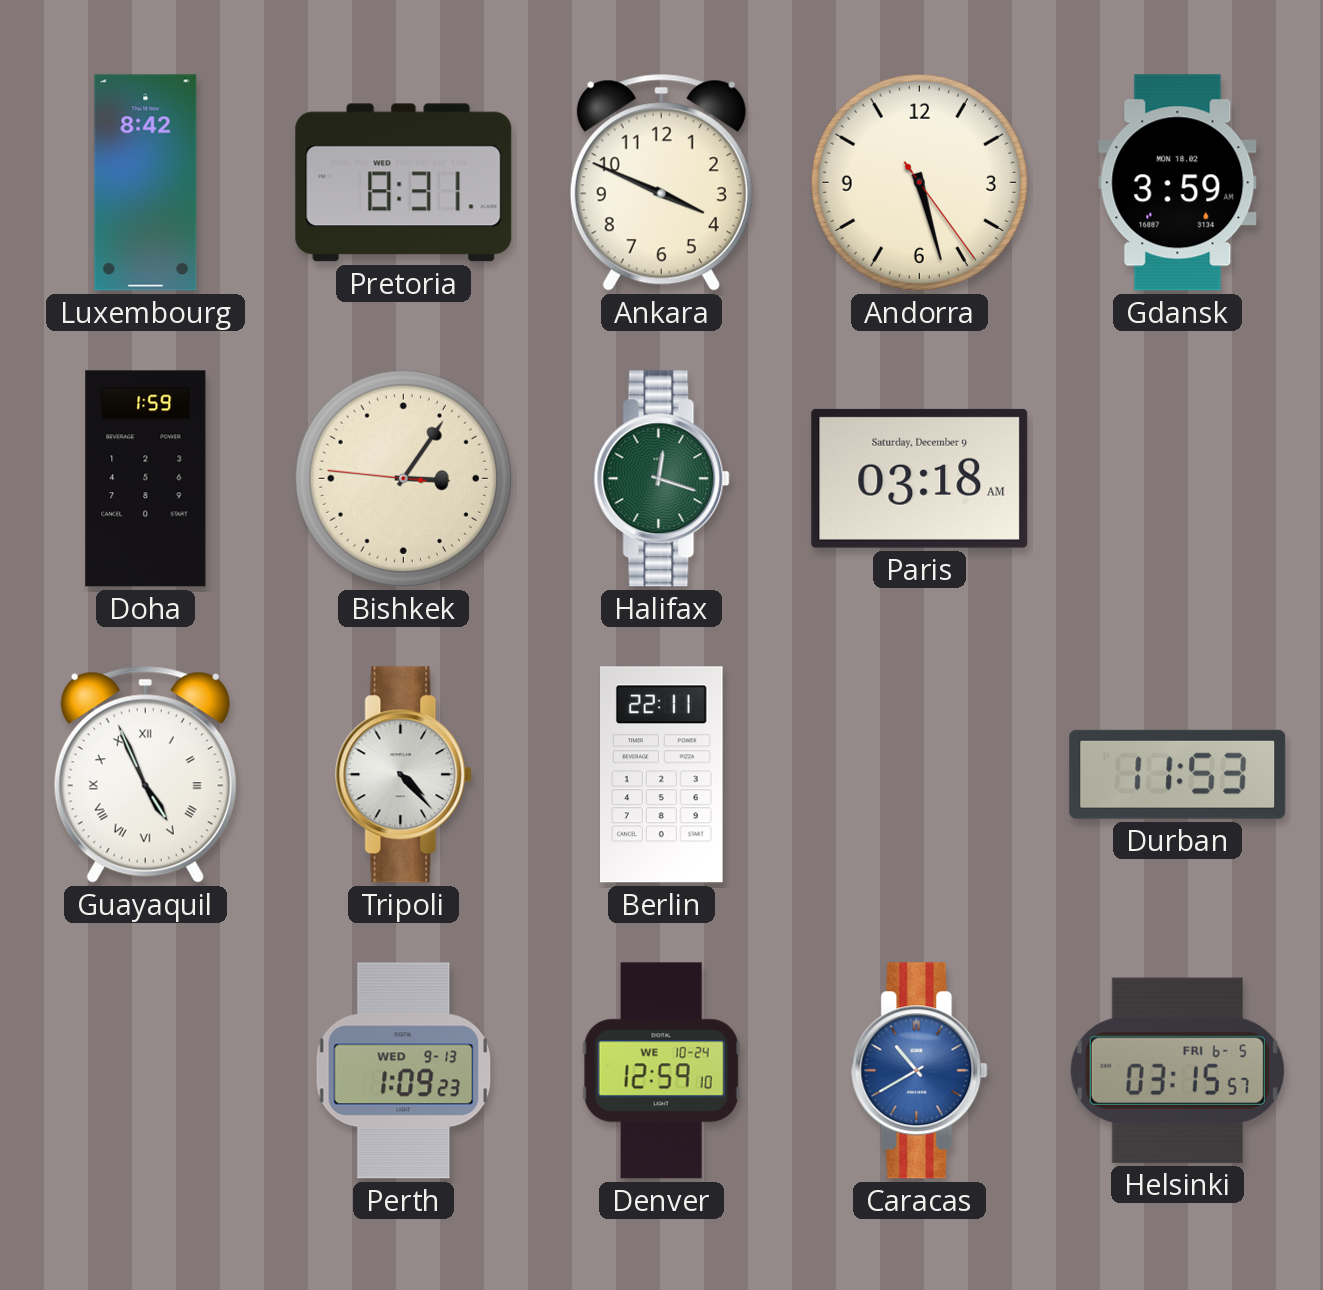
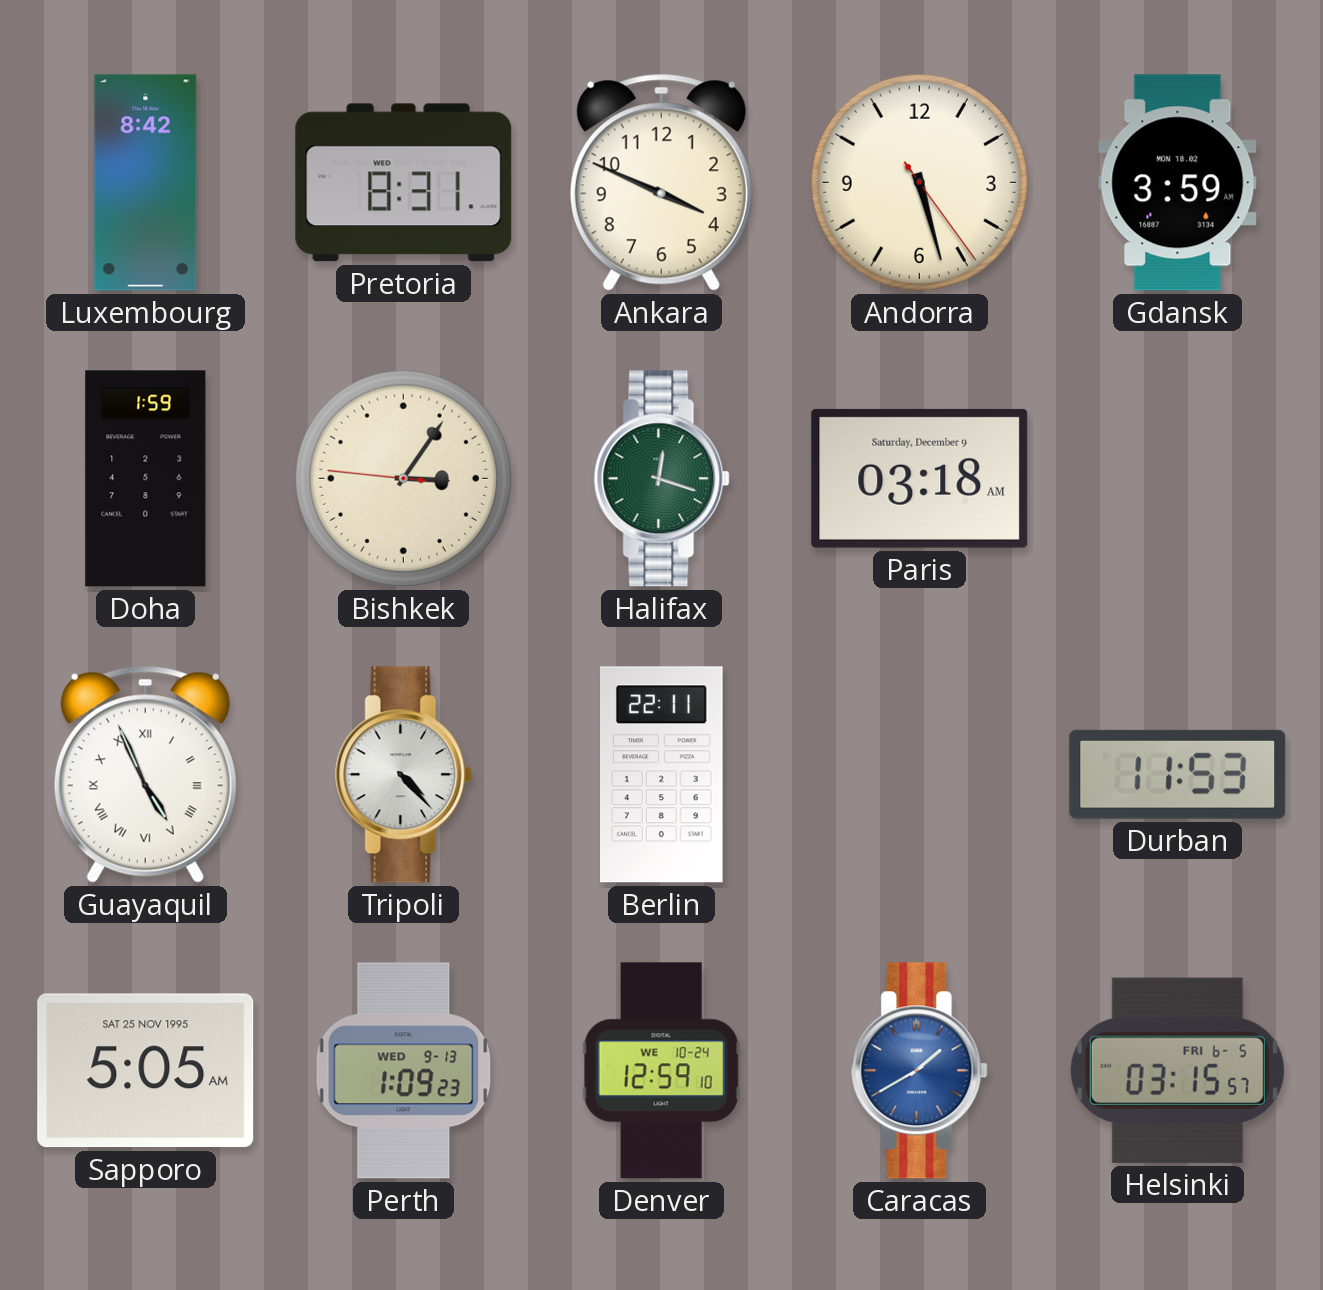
Sapporo: none -> 5:05 (146, 1071)
Caracas: 10:40 -> 1:40 (920, 1071)
